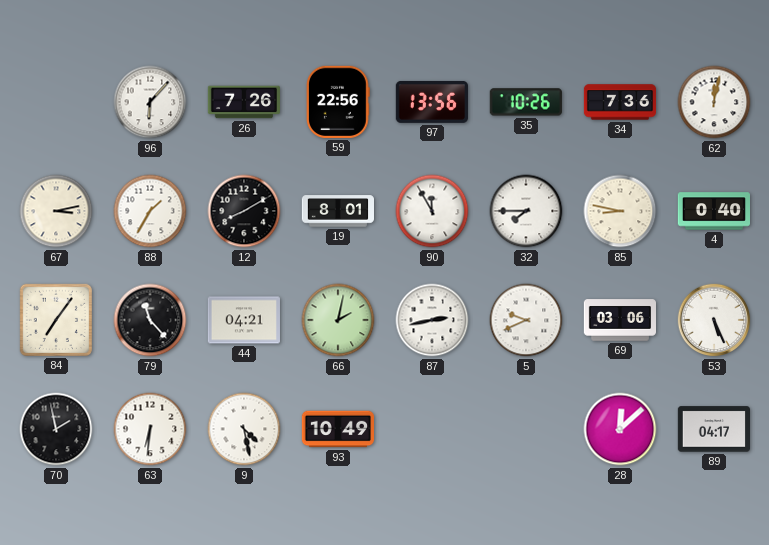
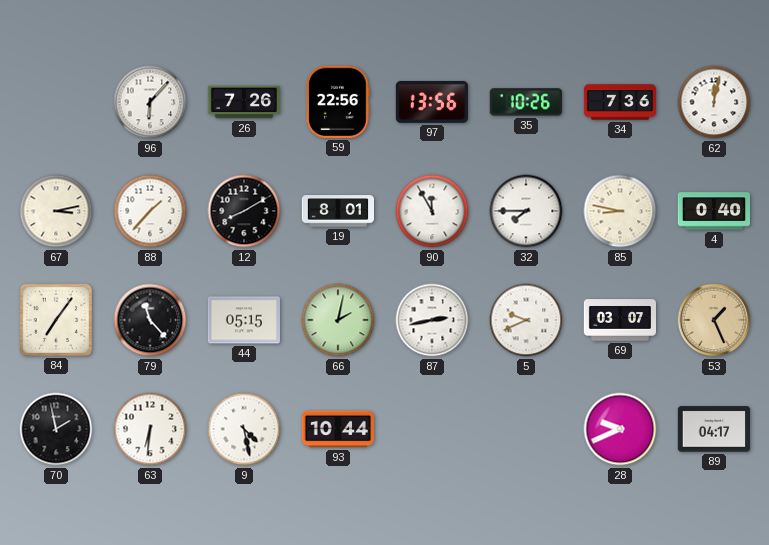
88: 1:35 -> 1:37 (150, 211)
44: 04:21 -> 05:15 (243, 320)
69: 03:06 -> 03:07 (619, 320)
53: 5:26 -> 1:26 (714, 320)
53 dial: white -> champagne (714, 320)
93: 10:49 -> 10:44 (337, 429)
28: 12:08 -> 9:41 (620, 429)
